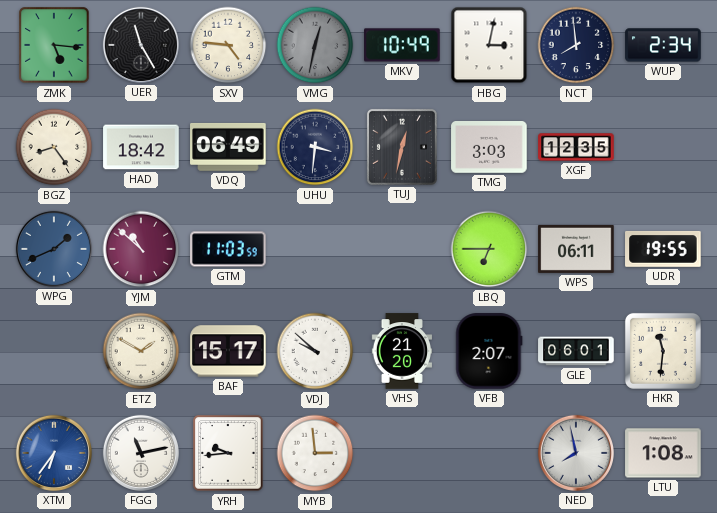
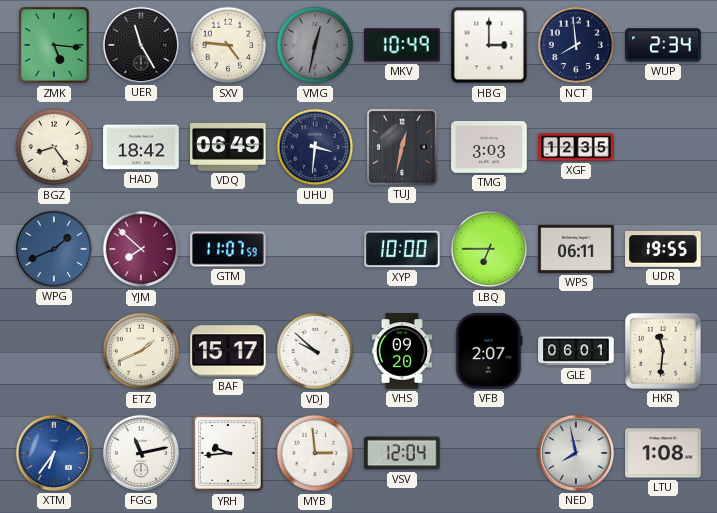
HBG: 3:02 -> 3:00 (489, 45)
YJM: 10:52 -> 7:52 (141, 249)
GTM: 11:03 -> 11:07 (228, 249)
XYP: none -> 10:00 (402, 249)
ETZ: 1:50 -> 1:41 (141, 351)
VHS: 21:20 -> 09:20 (401, 351)
VSV: none -> 12:04 (402, 453)
